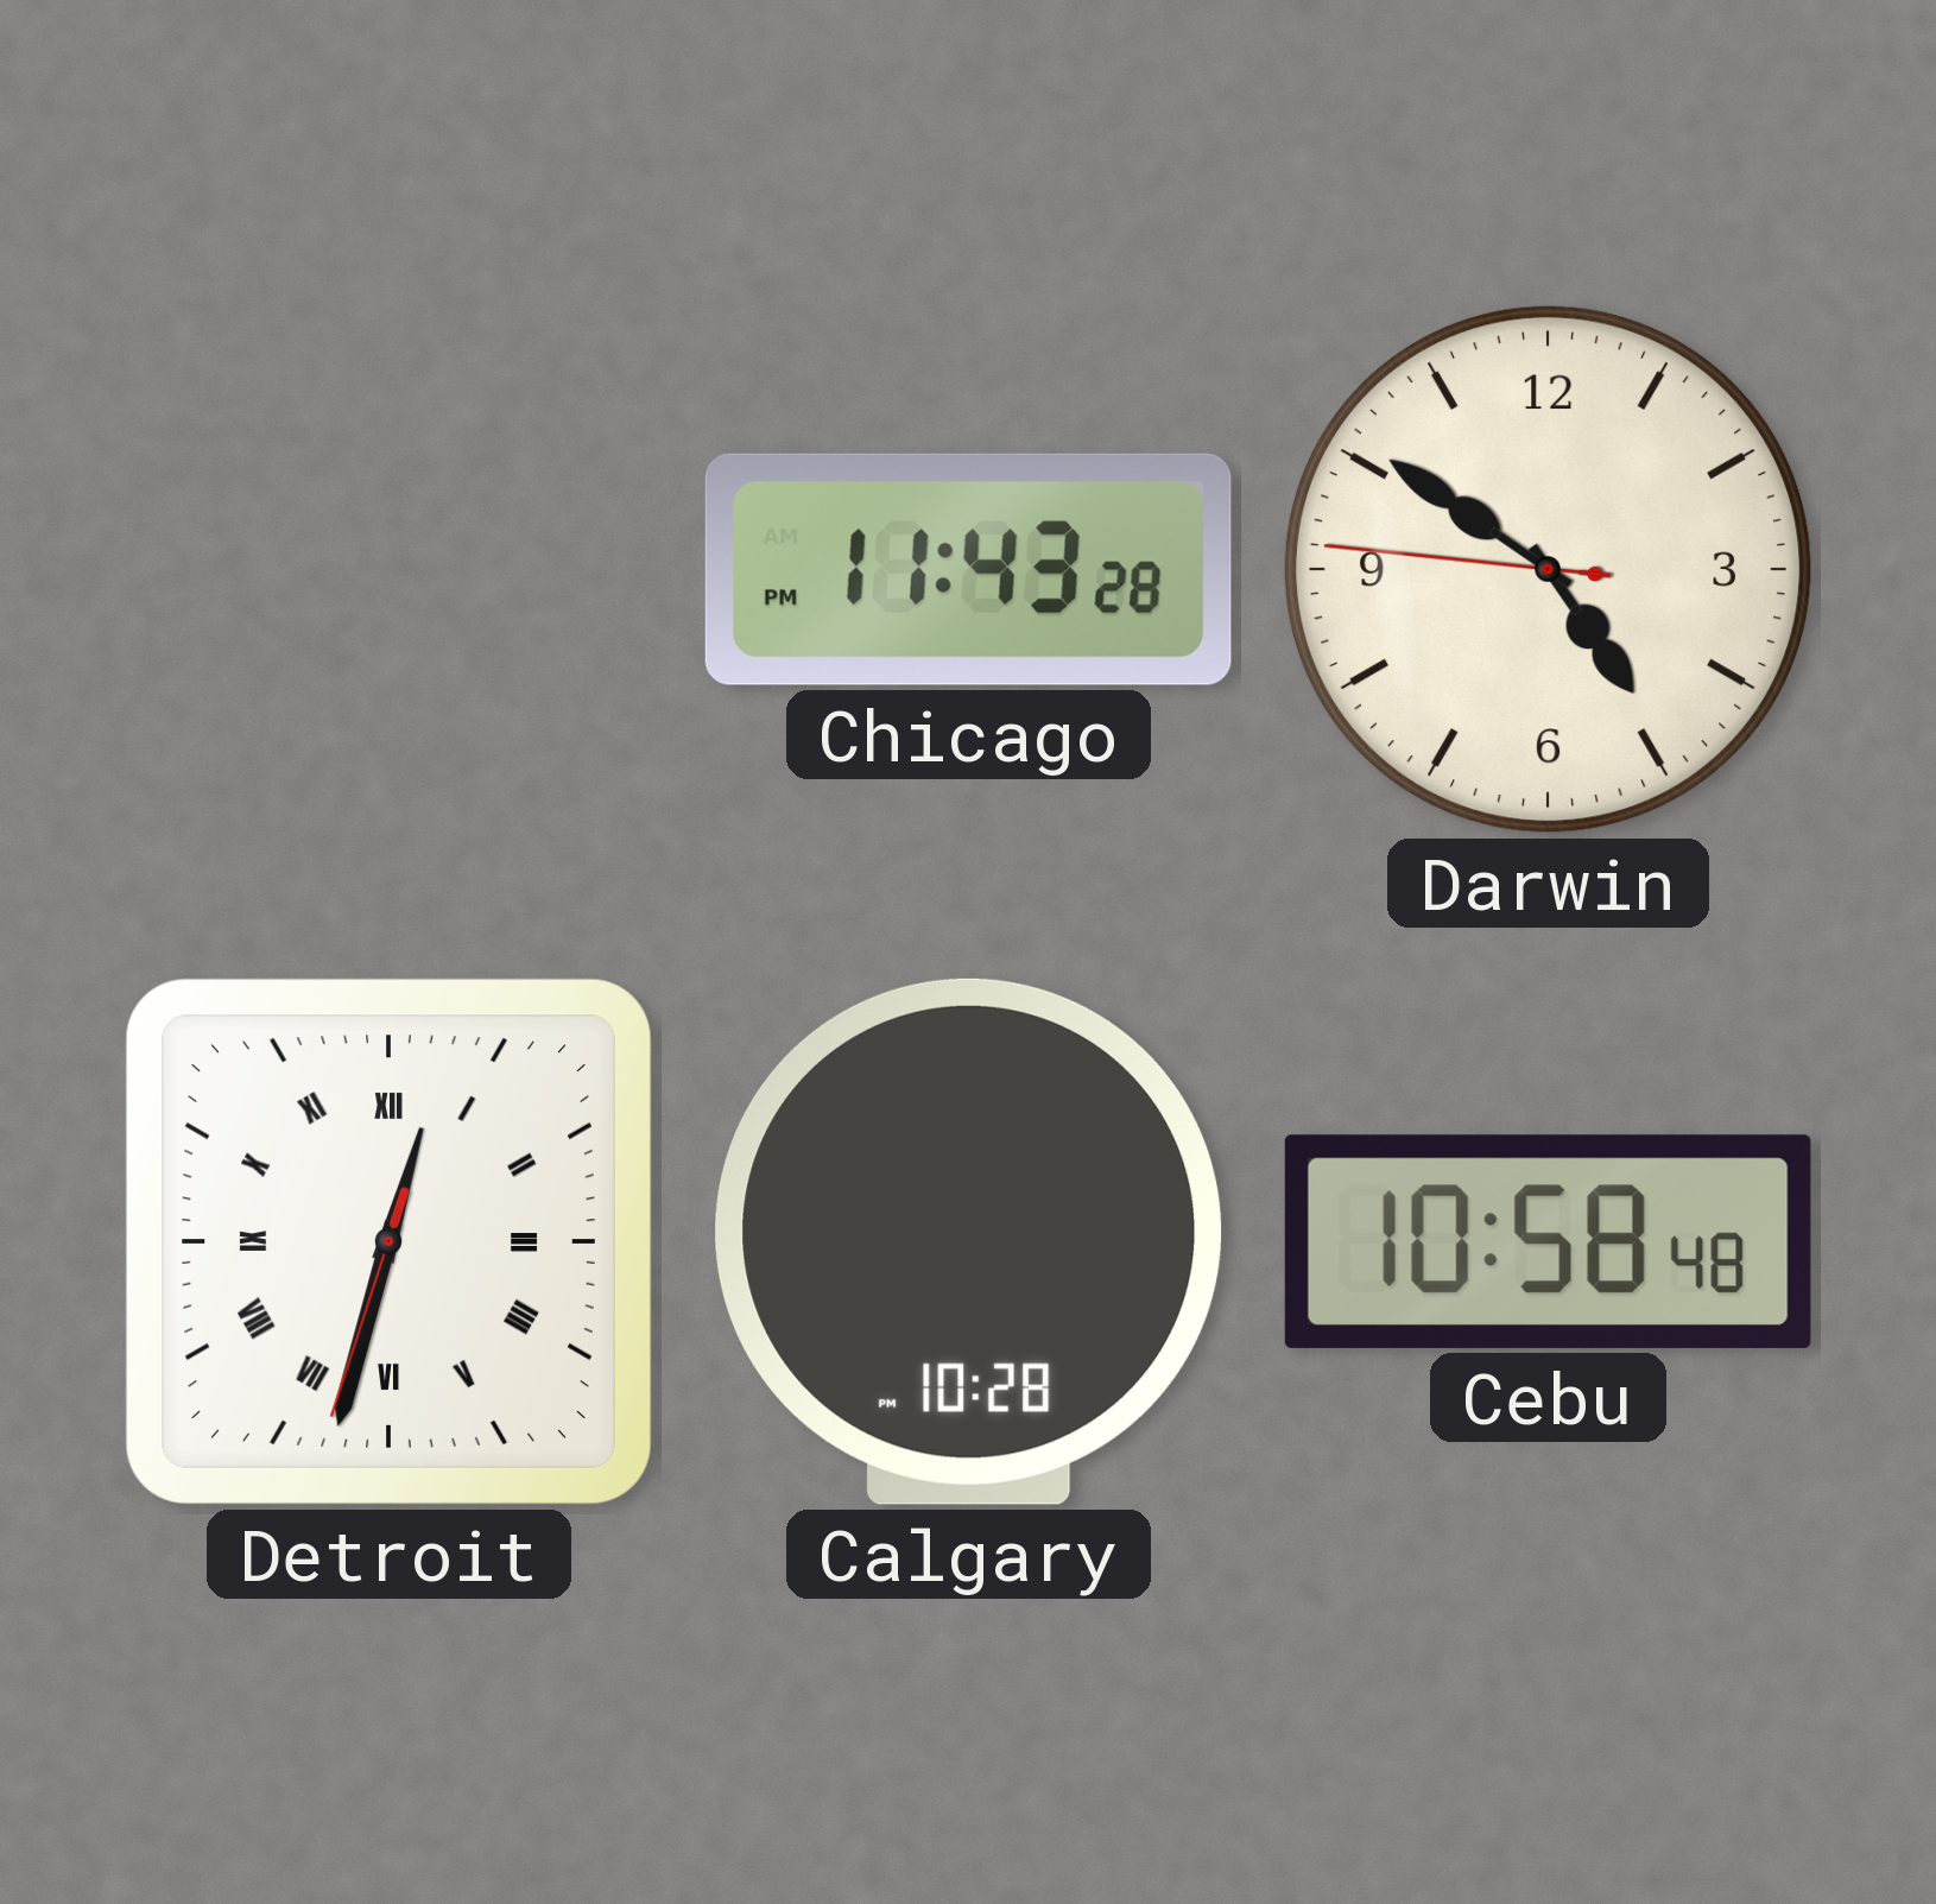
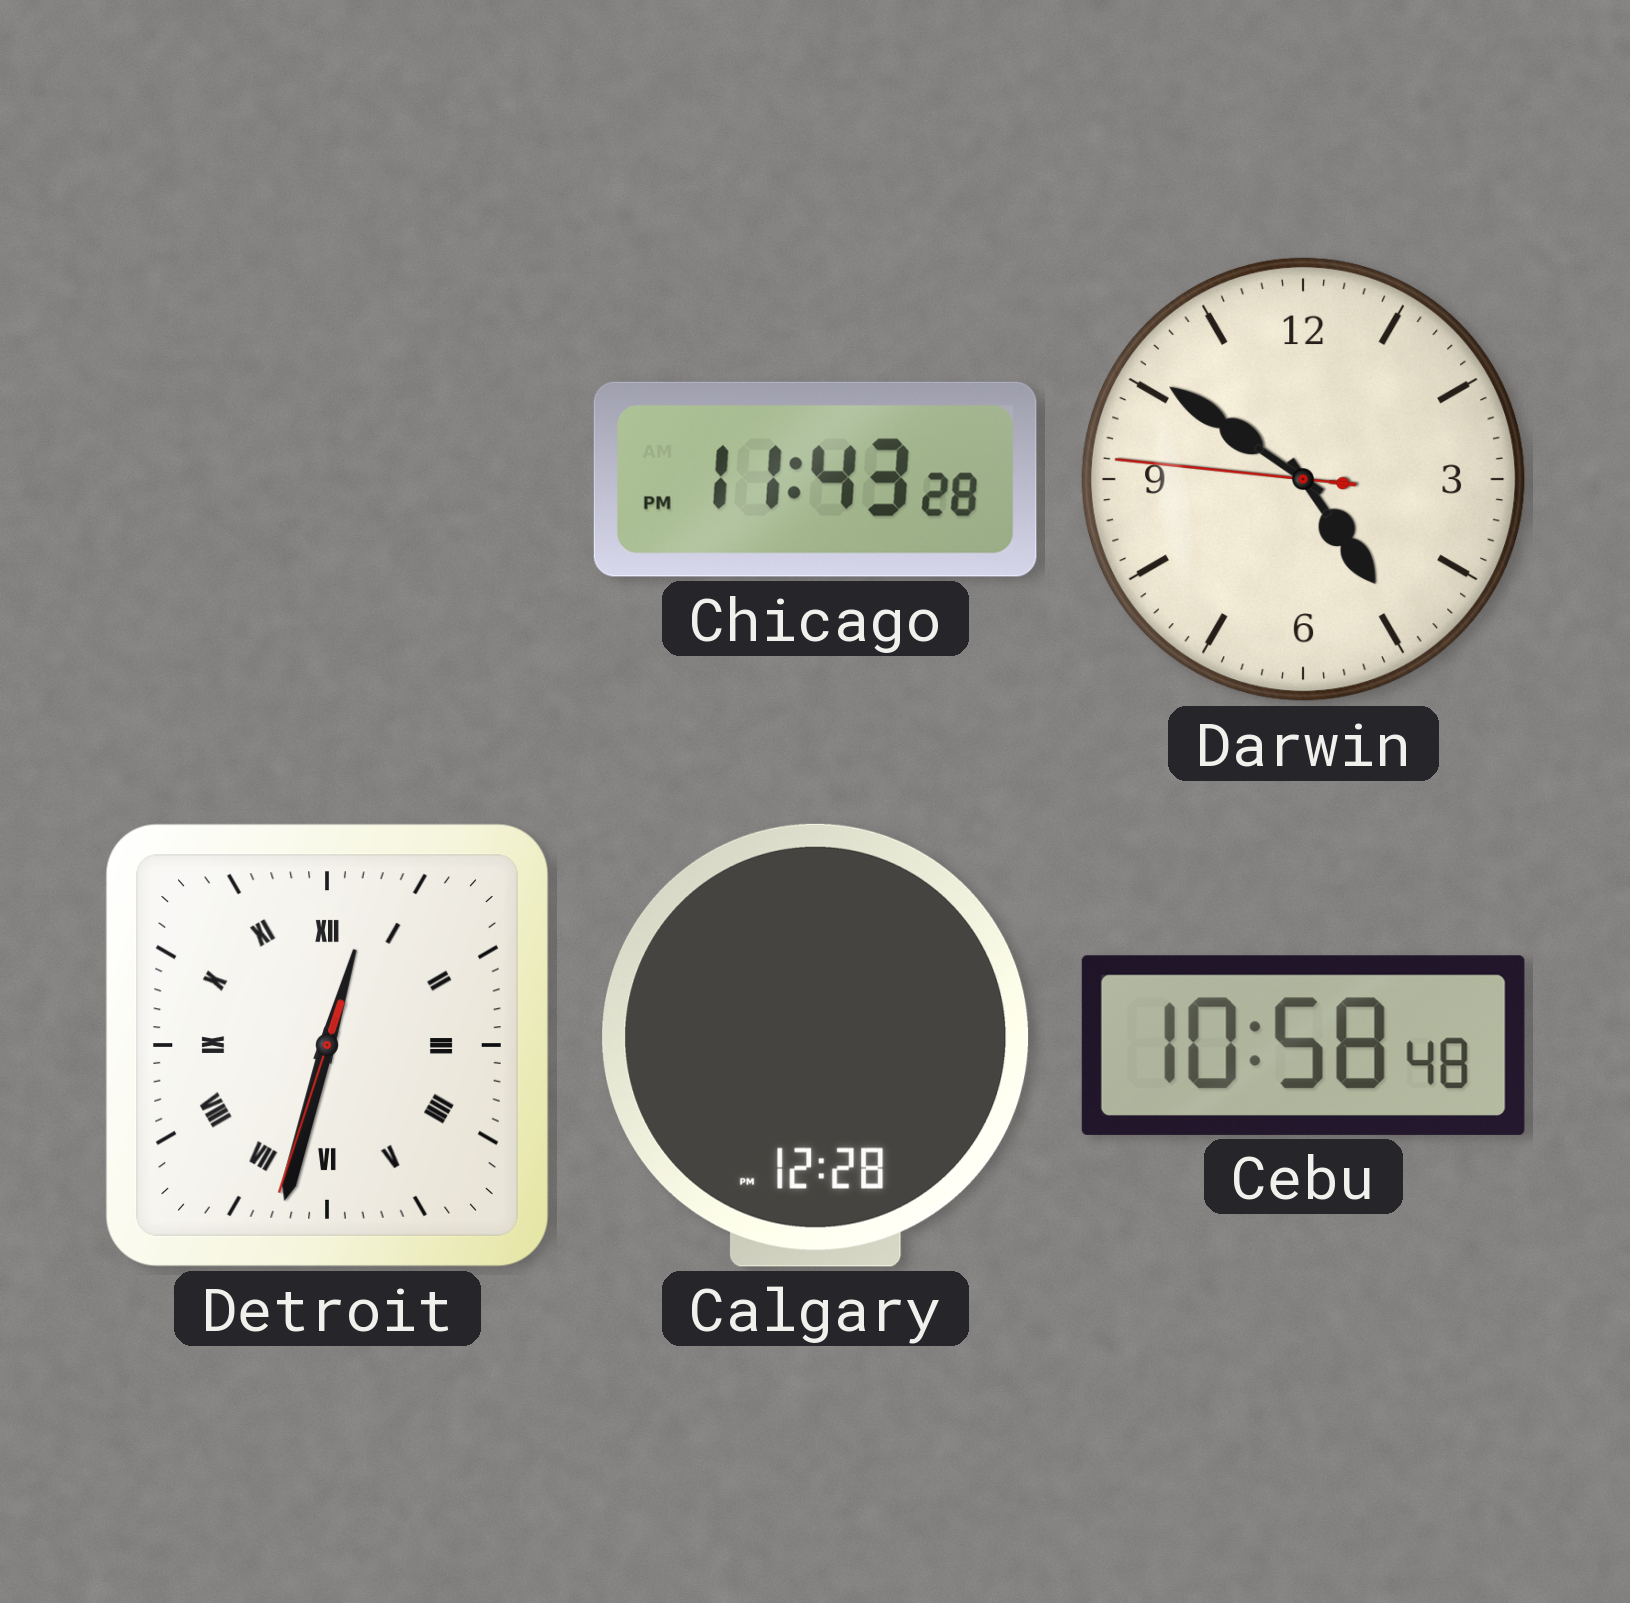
Calgary: 10:28 -> 12:28 (816, 1045)
